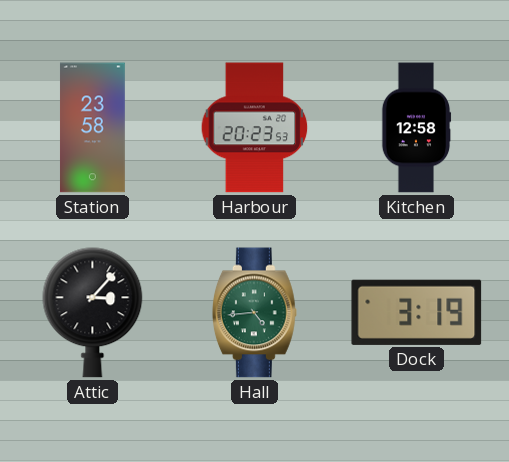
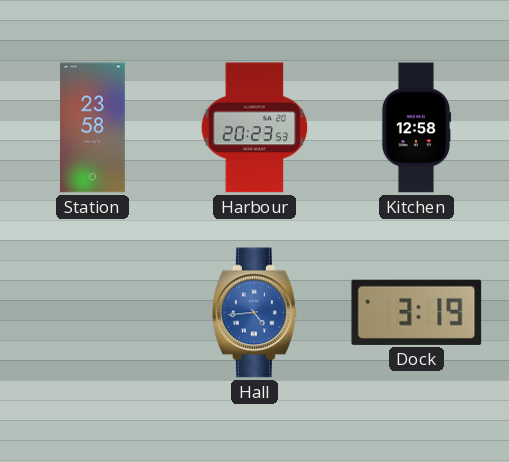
Attic: 3:07 -> none (93, 313)
Hall dial: green -> blue (254, 313)
